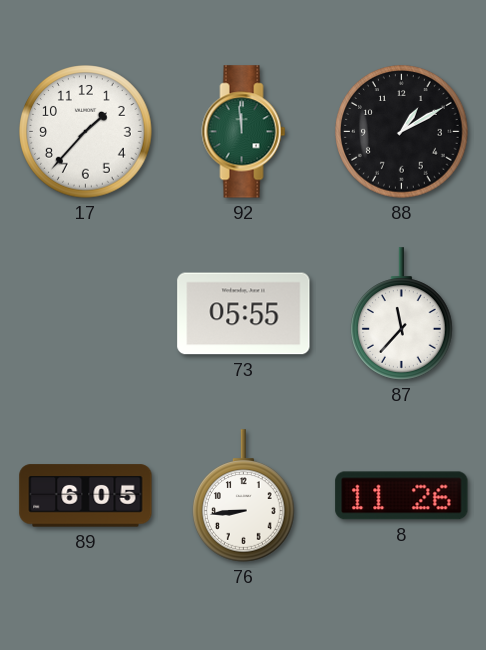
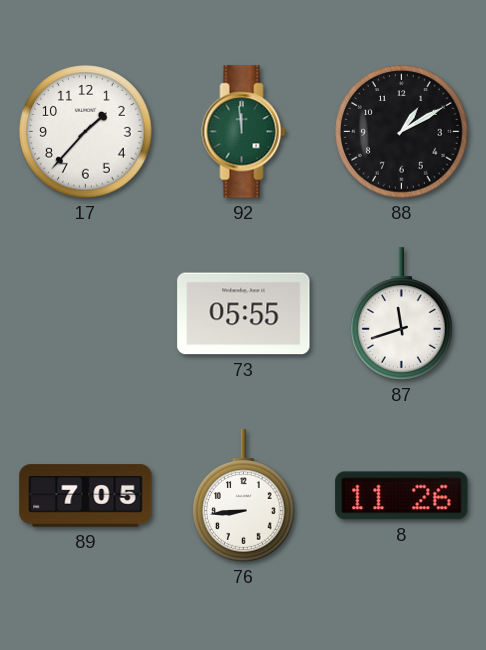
87: 11:37 -> 11:42 (402, 314)
89: 6:05 -> 7:05 (86, 496)
